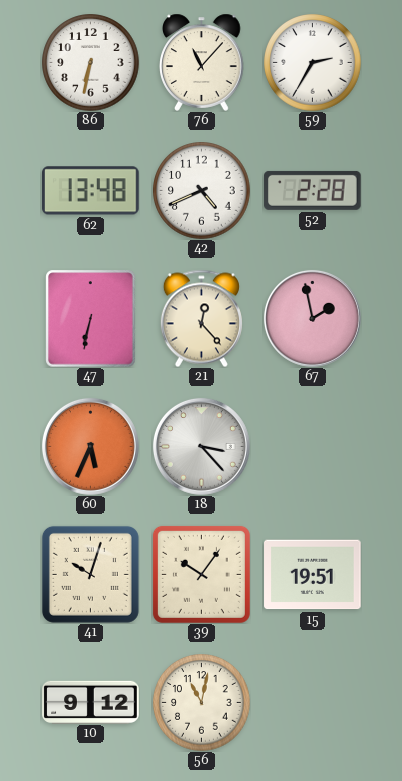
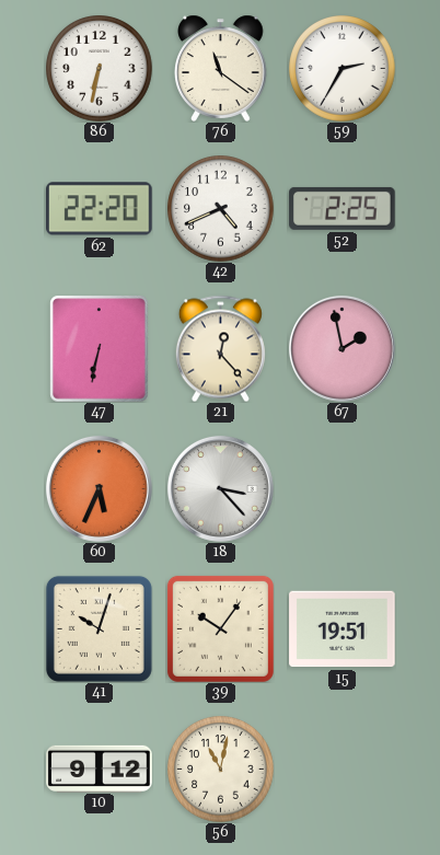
76: 11:07 -> 11:21 (221, 68)
62: 13:48 -> 22:20 (100, 209)
52: 2:28 -> 2:25 (343, 208)
